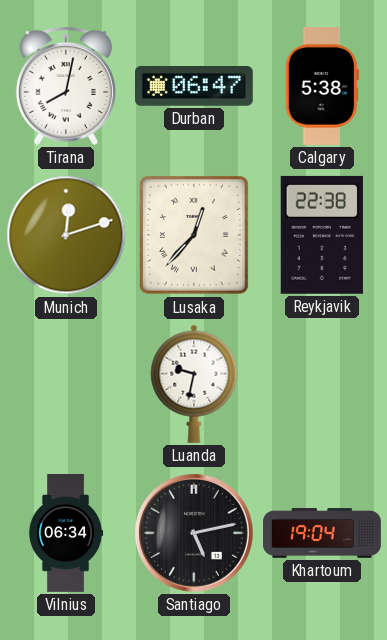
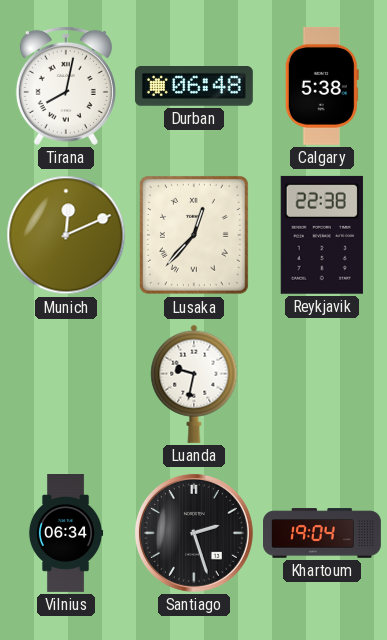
Durban: 06:47 -> 06:48 (194, 87)
Munich: 12:12 -> 12:11 (66, 235)
Santiago: 5:13 -> 2:27 (194, 533)
